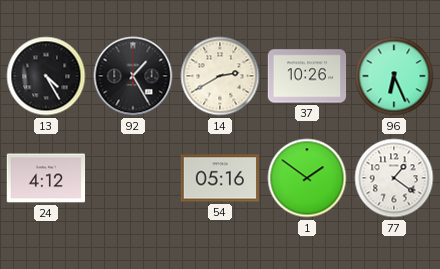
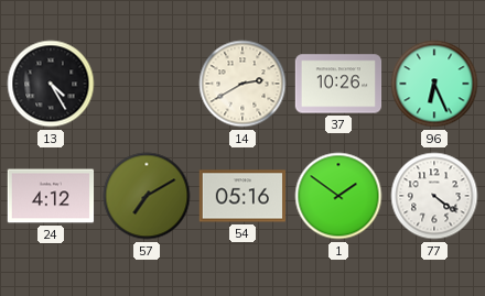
92: 1:25 -> none (133, 76)
57: none -> 7:10 (147, 196)
77: 1:21 -> 4:21 (434, 196)
